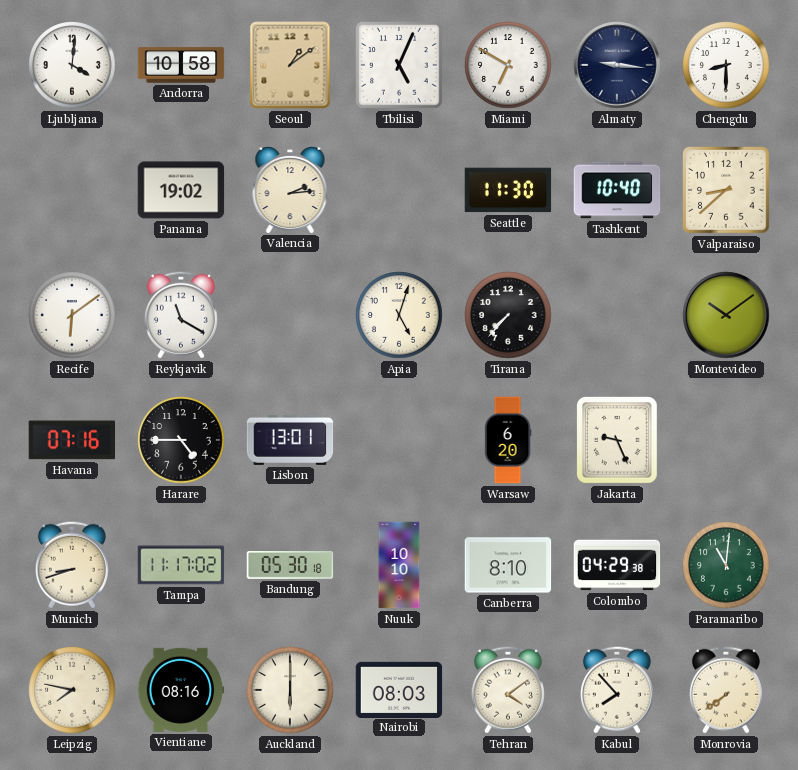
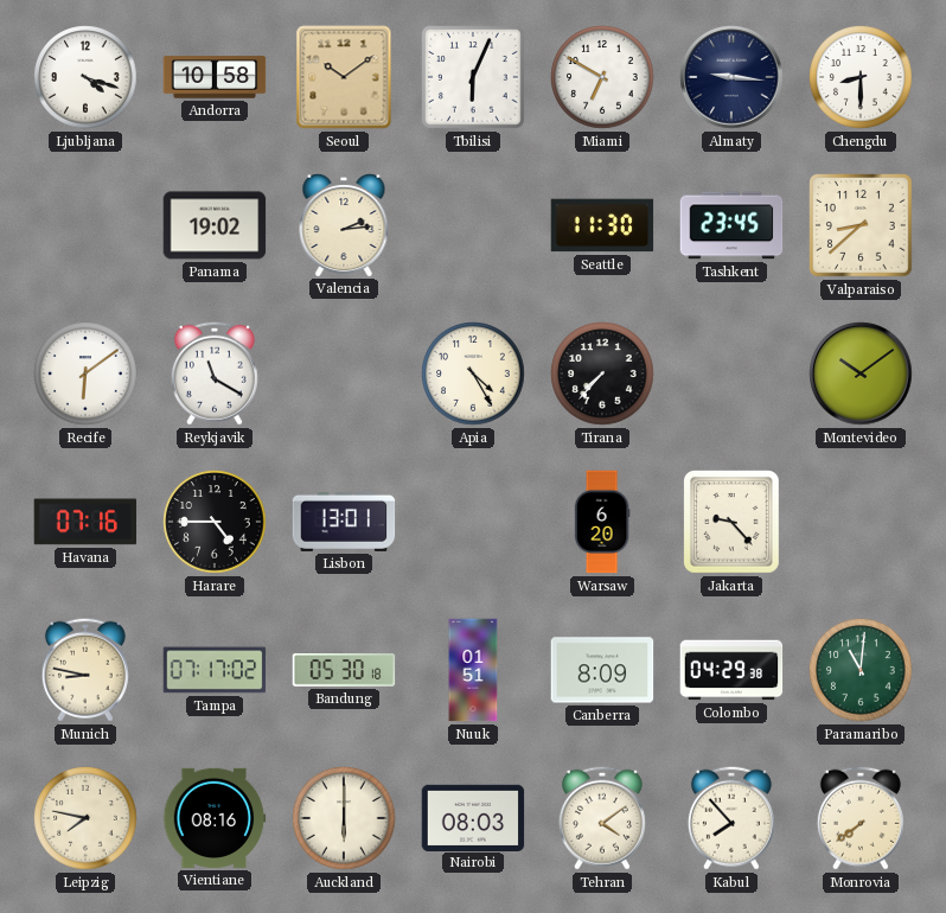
Ljubljana: 4:01 -> 4:18 (85, 77)
Seoul: 1:09 -> 10:09 (344, 77)
Tbilisi: 5:04 -> 6:04 (474, 78)
Tashkent: 10:40 -> 23:45 (731, 225)
Apia: 5:03 -> 4:25 (473, 373)
Jakarta: 9:26 -> 9:23 (733, 523)
Munich: 8:42 -> 8:47 (85, 670)
Tampa: 11:17 -> 07:17 (215, 670)
Nuuk: 10:10 -> 01:51 (473, 670)
Canberra: 8:10 -> 8:09 (602, 670)
